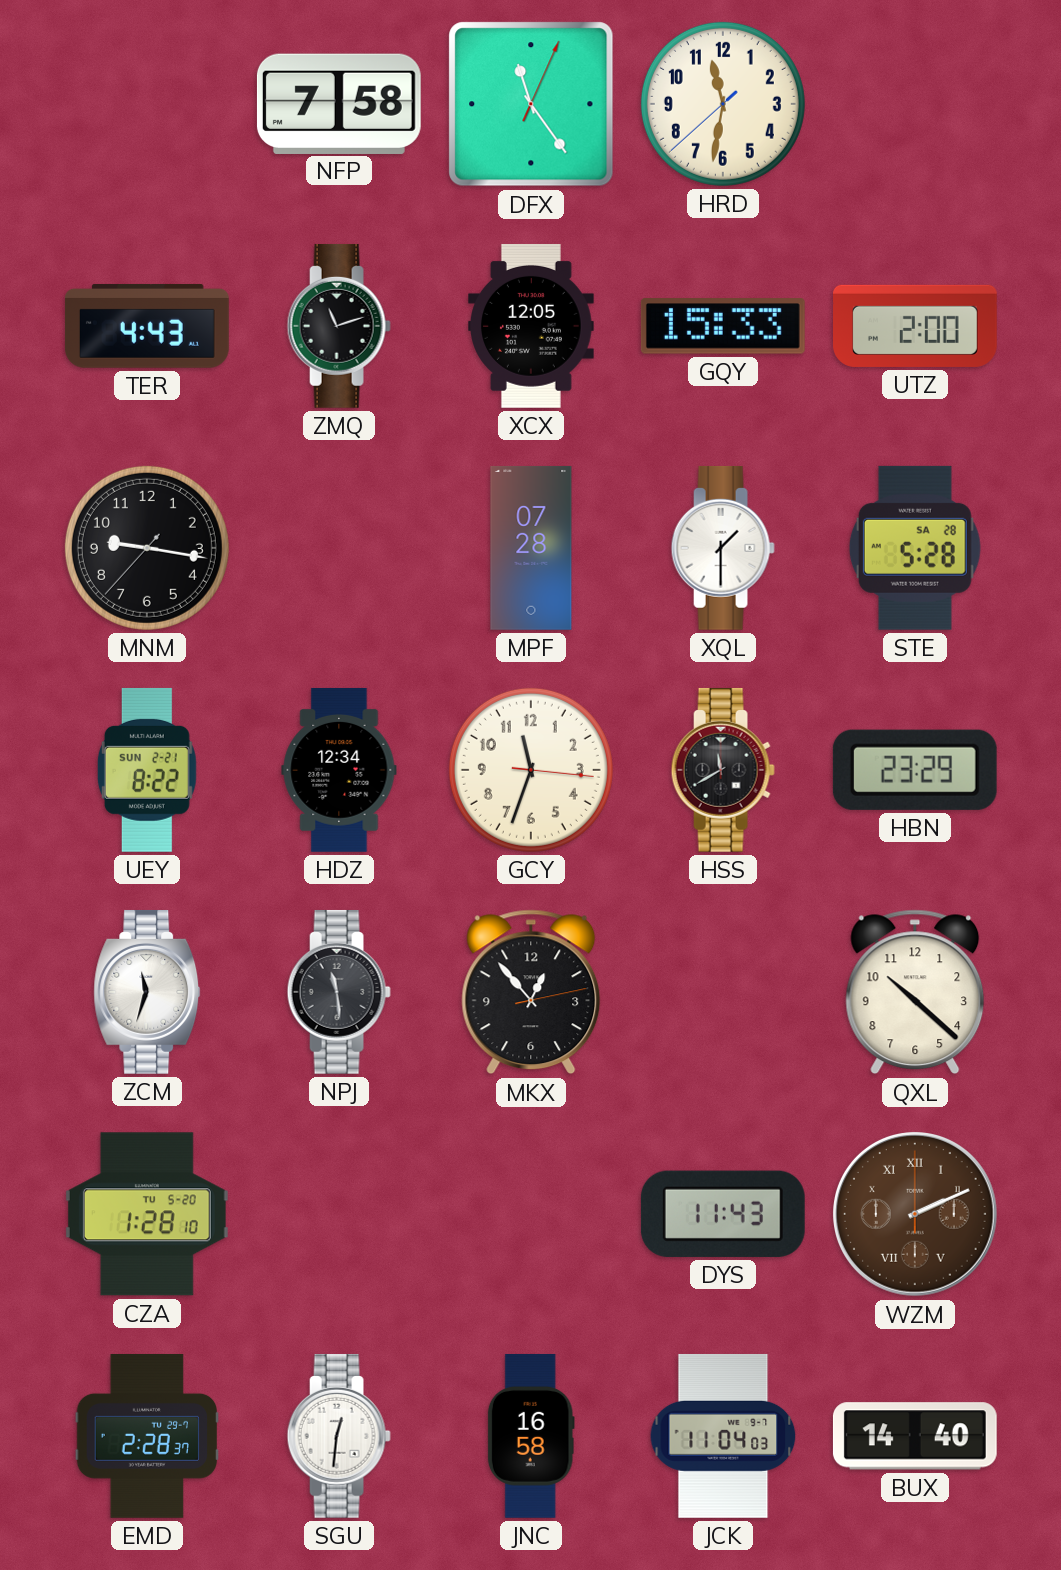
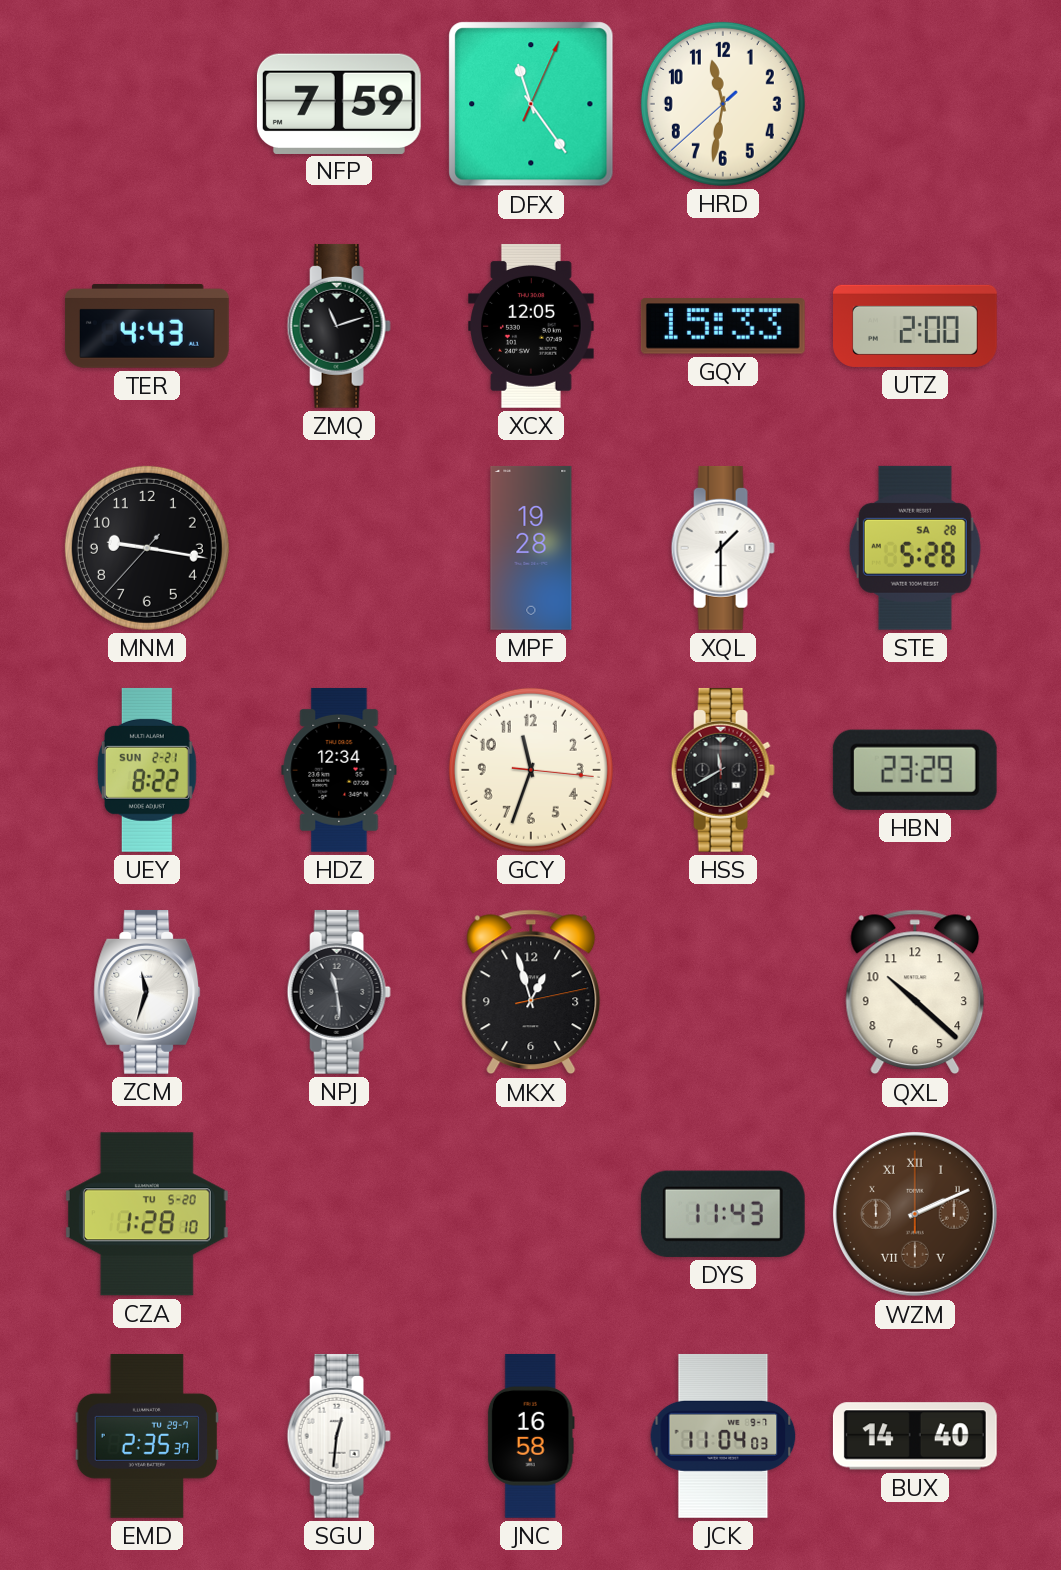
NFP: 7:58 -> 7:59 (339, 103)
MPF: 07:28 -> 19:28 (531, 548)
MKX: 12:53 -> 12:57 (531, 992)
EMD: 2:28 -> 2:35 (147, 1436)
